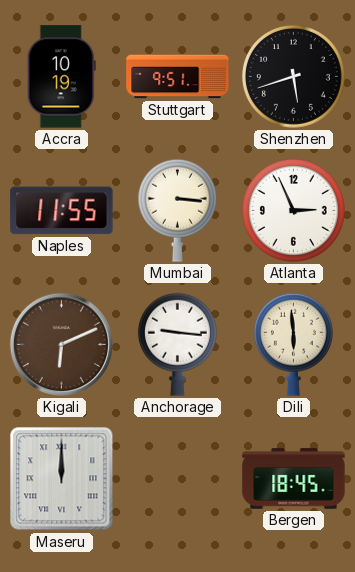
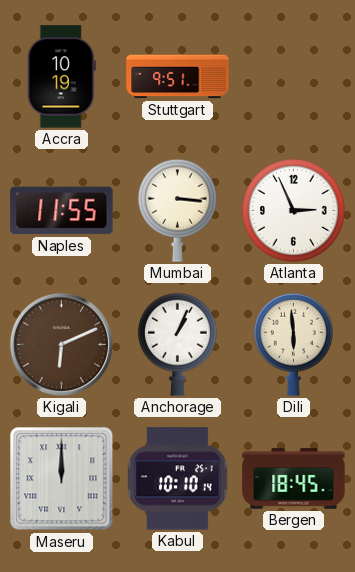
Shenzhen: 5:42 -> none (293, 76)
Anchorage: 9:16 -> 1:04 (177, 344)
Kabul: none -> 10:10 (178, 479)
